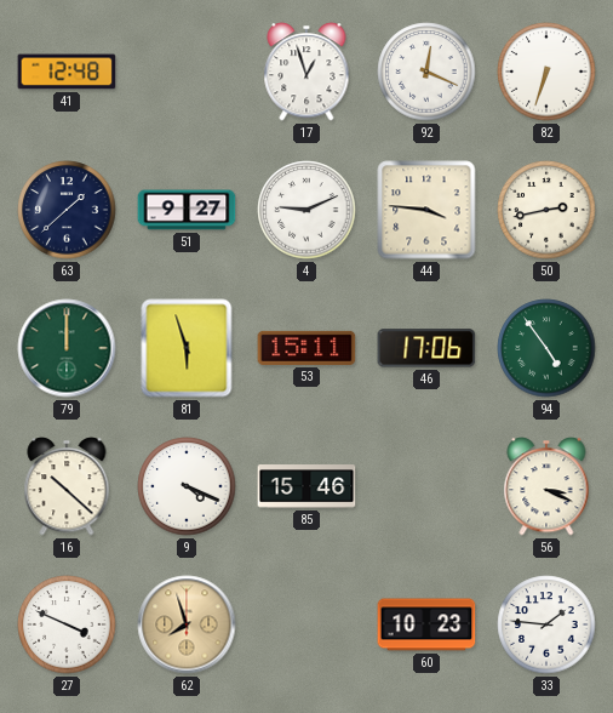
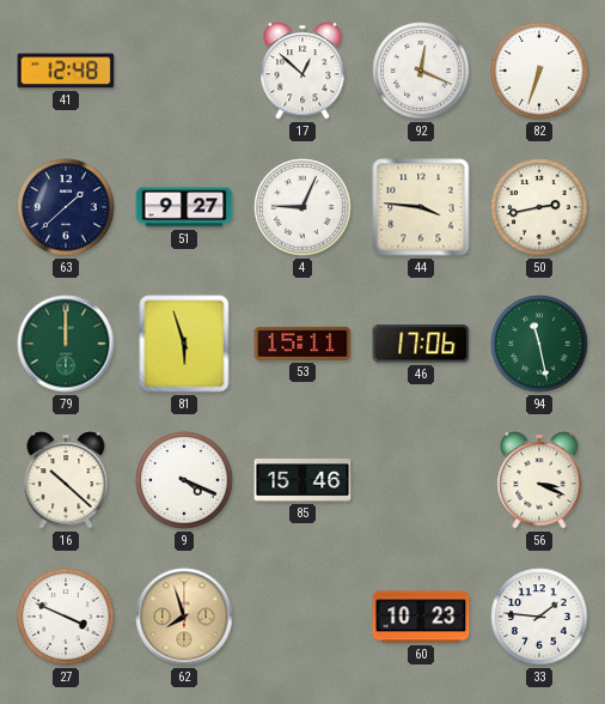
17: 12:57 -> 12:52 (302, 71)
4: 9:11 -> 9:04 (302, 207)
94: 4:54 -> 11:28 (539, 344)
